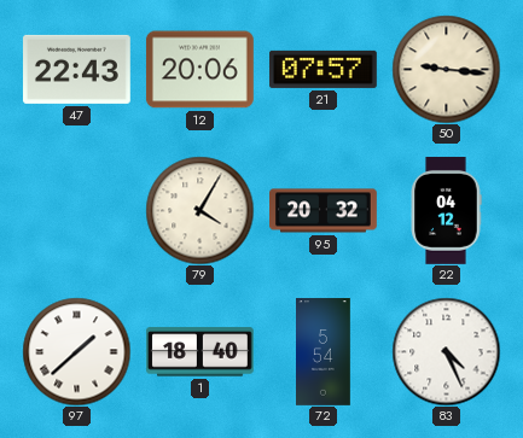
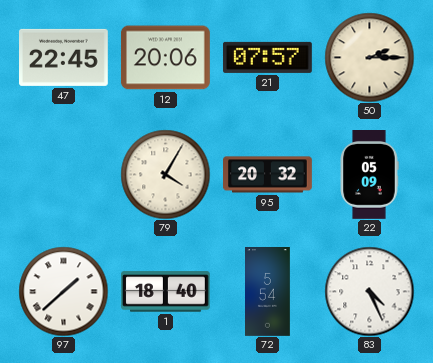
47: 22:43 -> 22:45 (64, 57)
50: 9:16 -> 2:15 (369, 57)
22: 04:12 -> 05:09 (369, 175)
